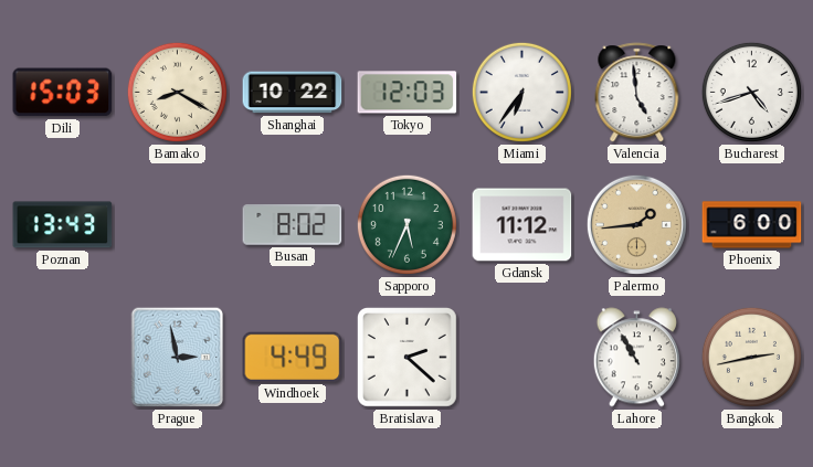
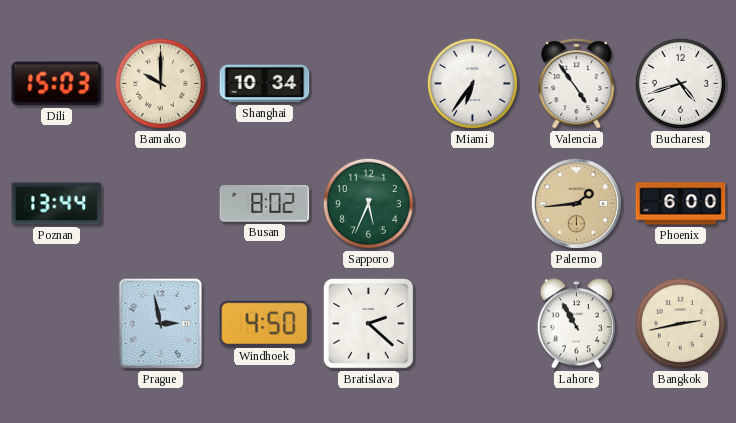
Bamako: 8:20 -> 10:00 (160, 83)
Shanghai: 10:22 -> 10:34 (265, 84)
Tokyo: 12:03 -> none (408, 93)
Valencia: 4:59 -> 4:54 (577, 84)
Poznan: 13:43 -> 13:44 (57, 204)
Gdansk: 11:12 -> none (522, 225)
Windhoek: 4:49 -> 4:50 (265, 323)
